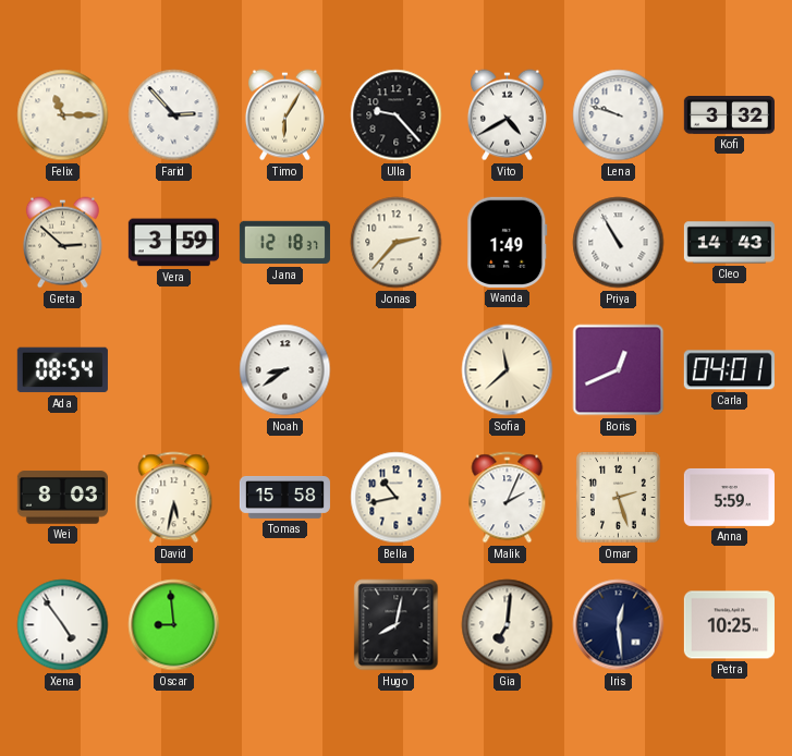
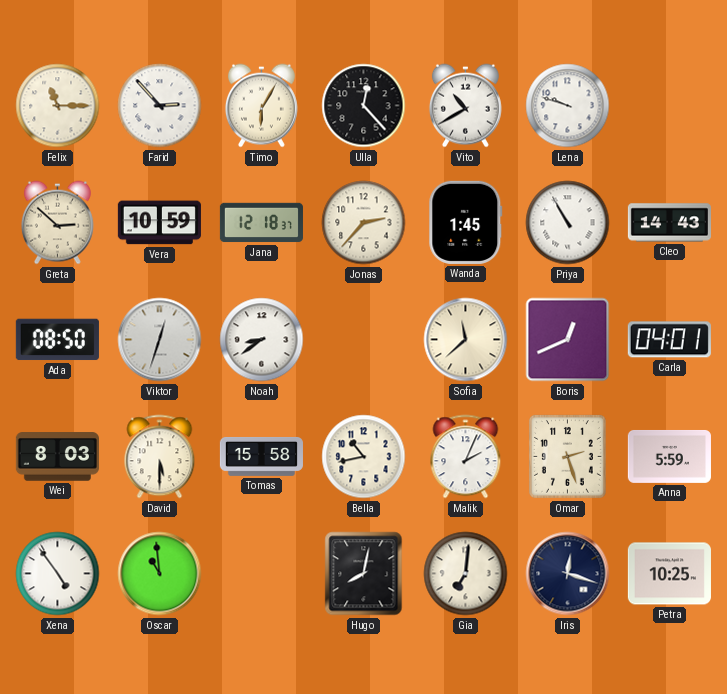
Ulla: 9:23 -> 12:23 (364, 106)
Vito: 4:40 -> 10:40 (465, 106)
Kofi: 3:32 -> none (729, 115)
Vera: 3:59 -> 10:59 (159, 223)
Wanda: 1:49 -> 1:45 (466, 222)
Ada: 08:54 -> 08:50 (57, 340)
Viktor: none -> 12:33 (160, 340)
David: 5:32 -> 5:30 (160, 457)
Oscar: 8:59 -> 10:59 (160, 574)
Iris: 12:29 -> 12:18 (568, 574)
